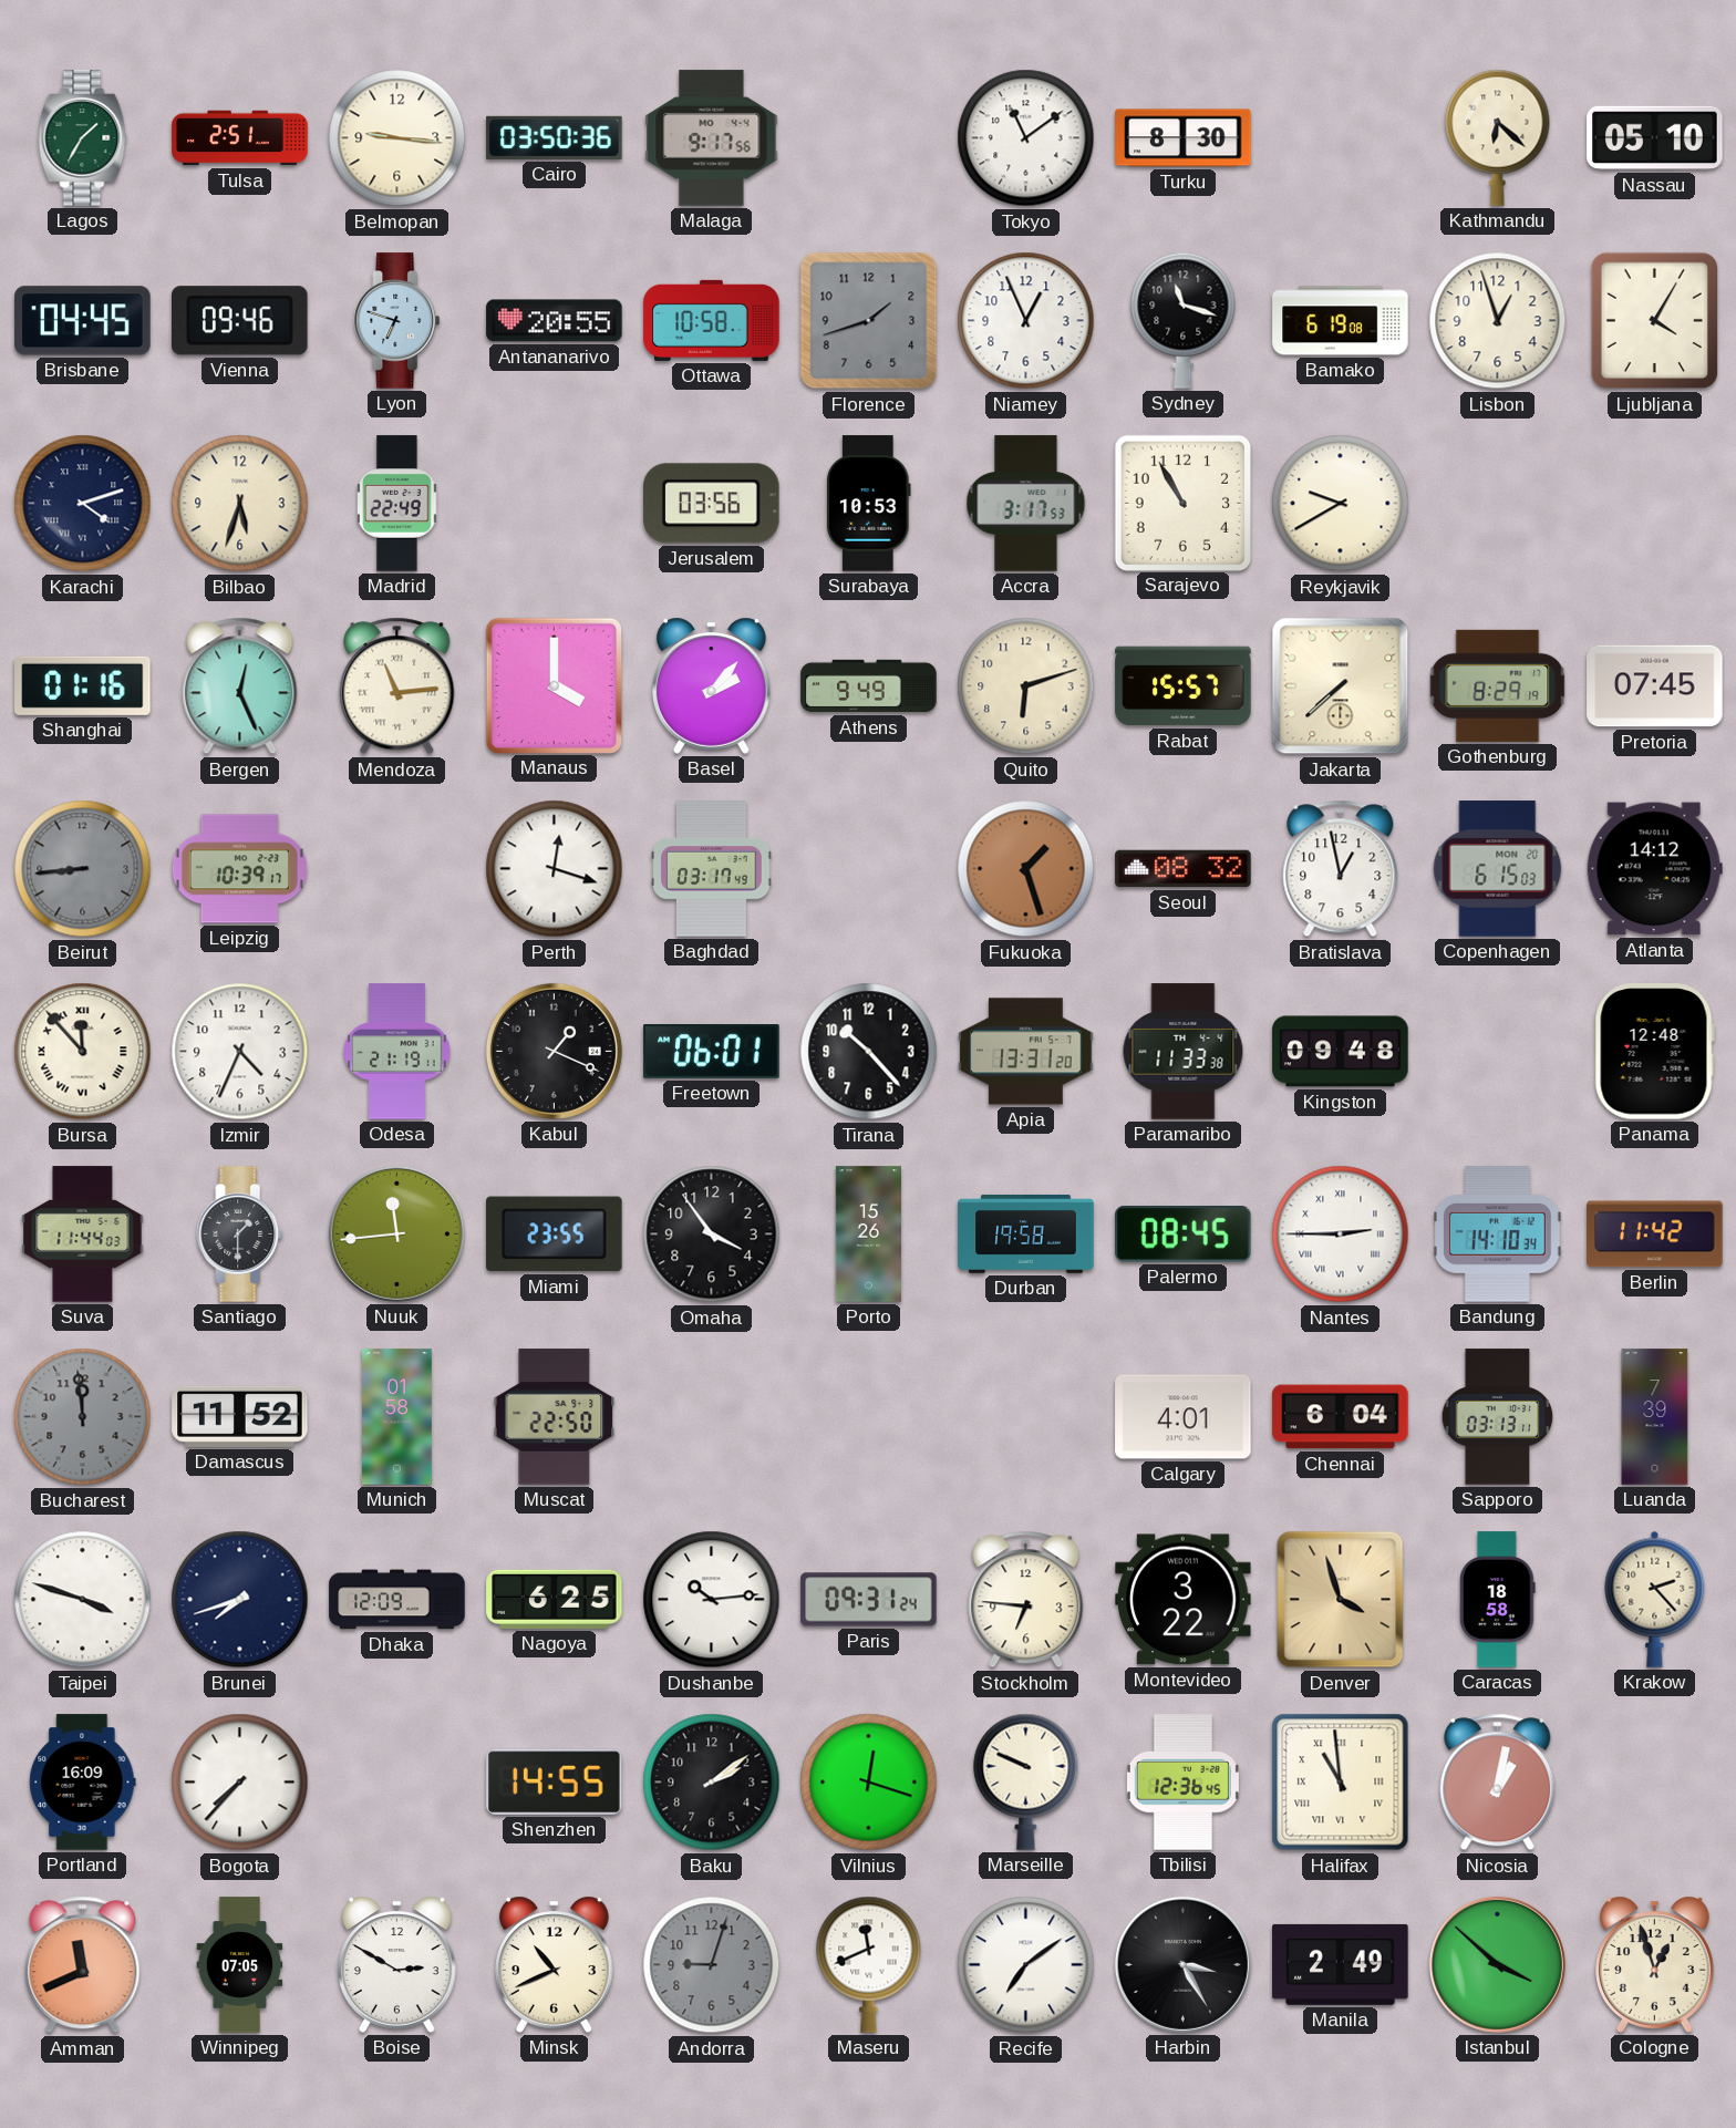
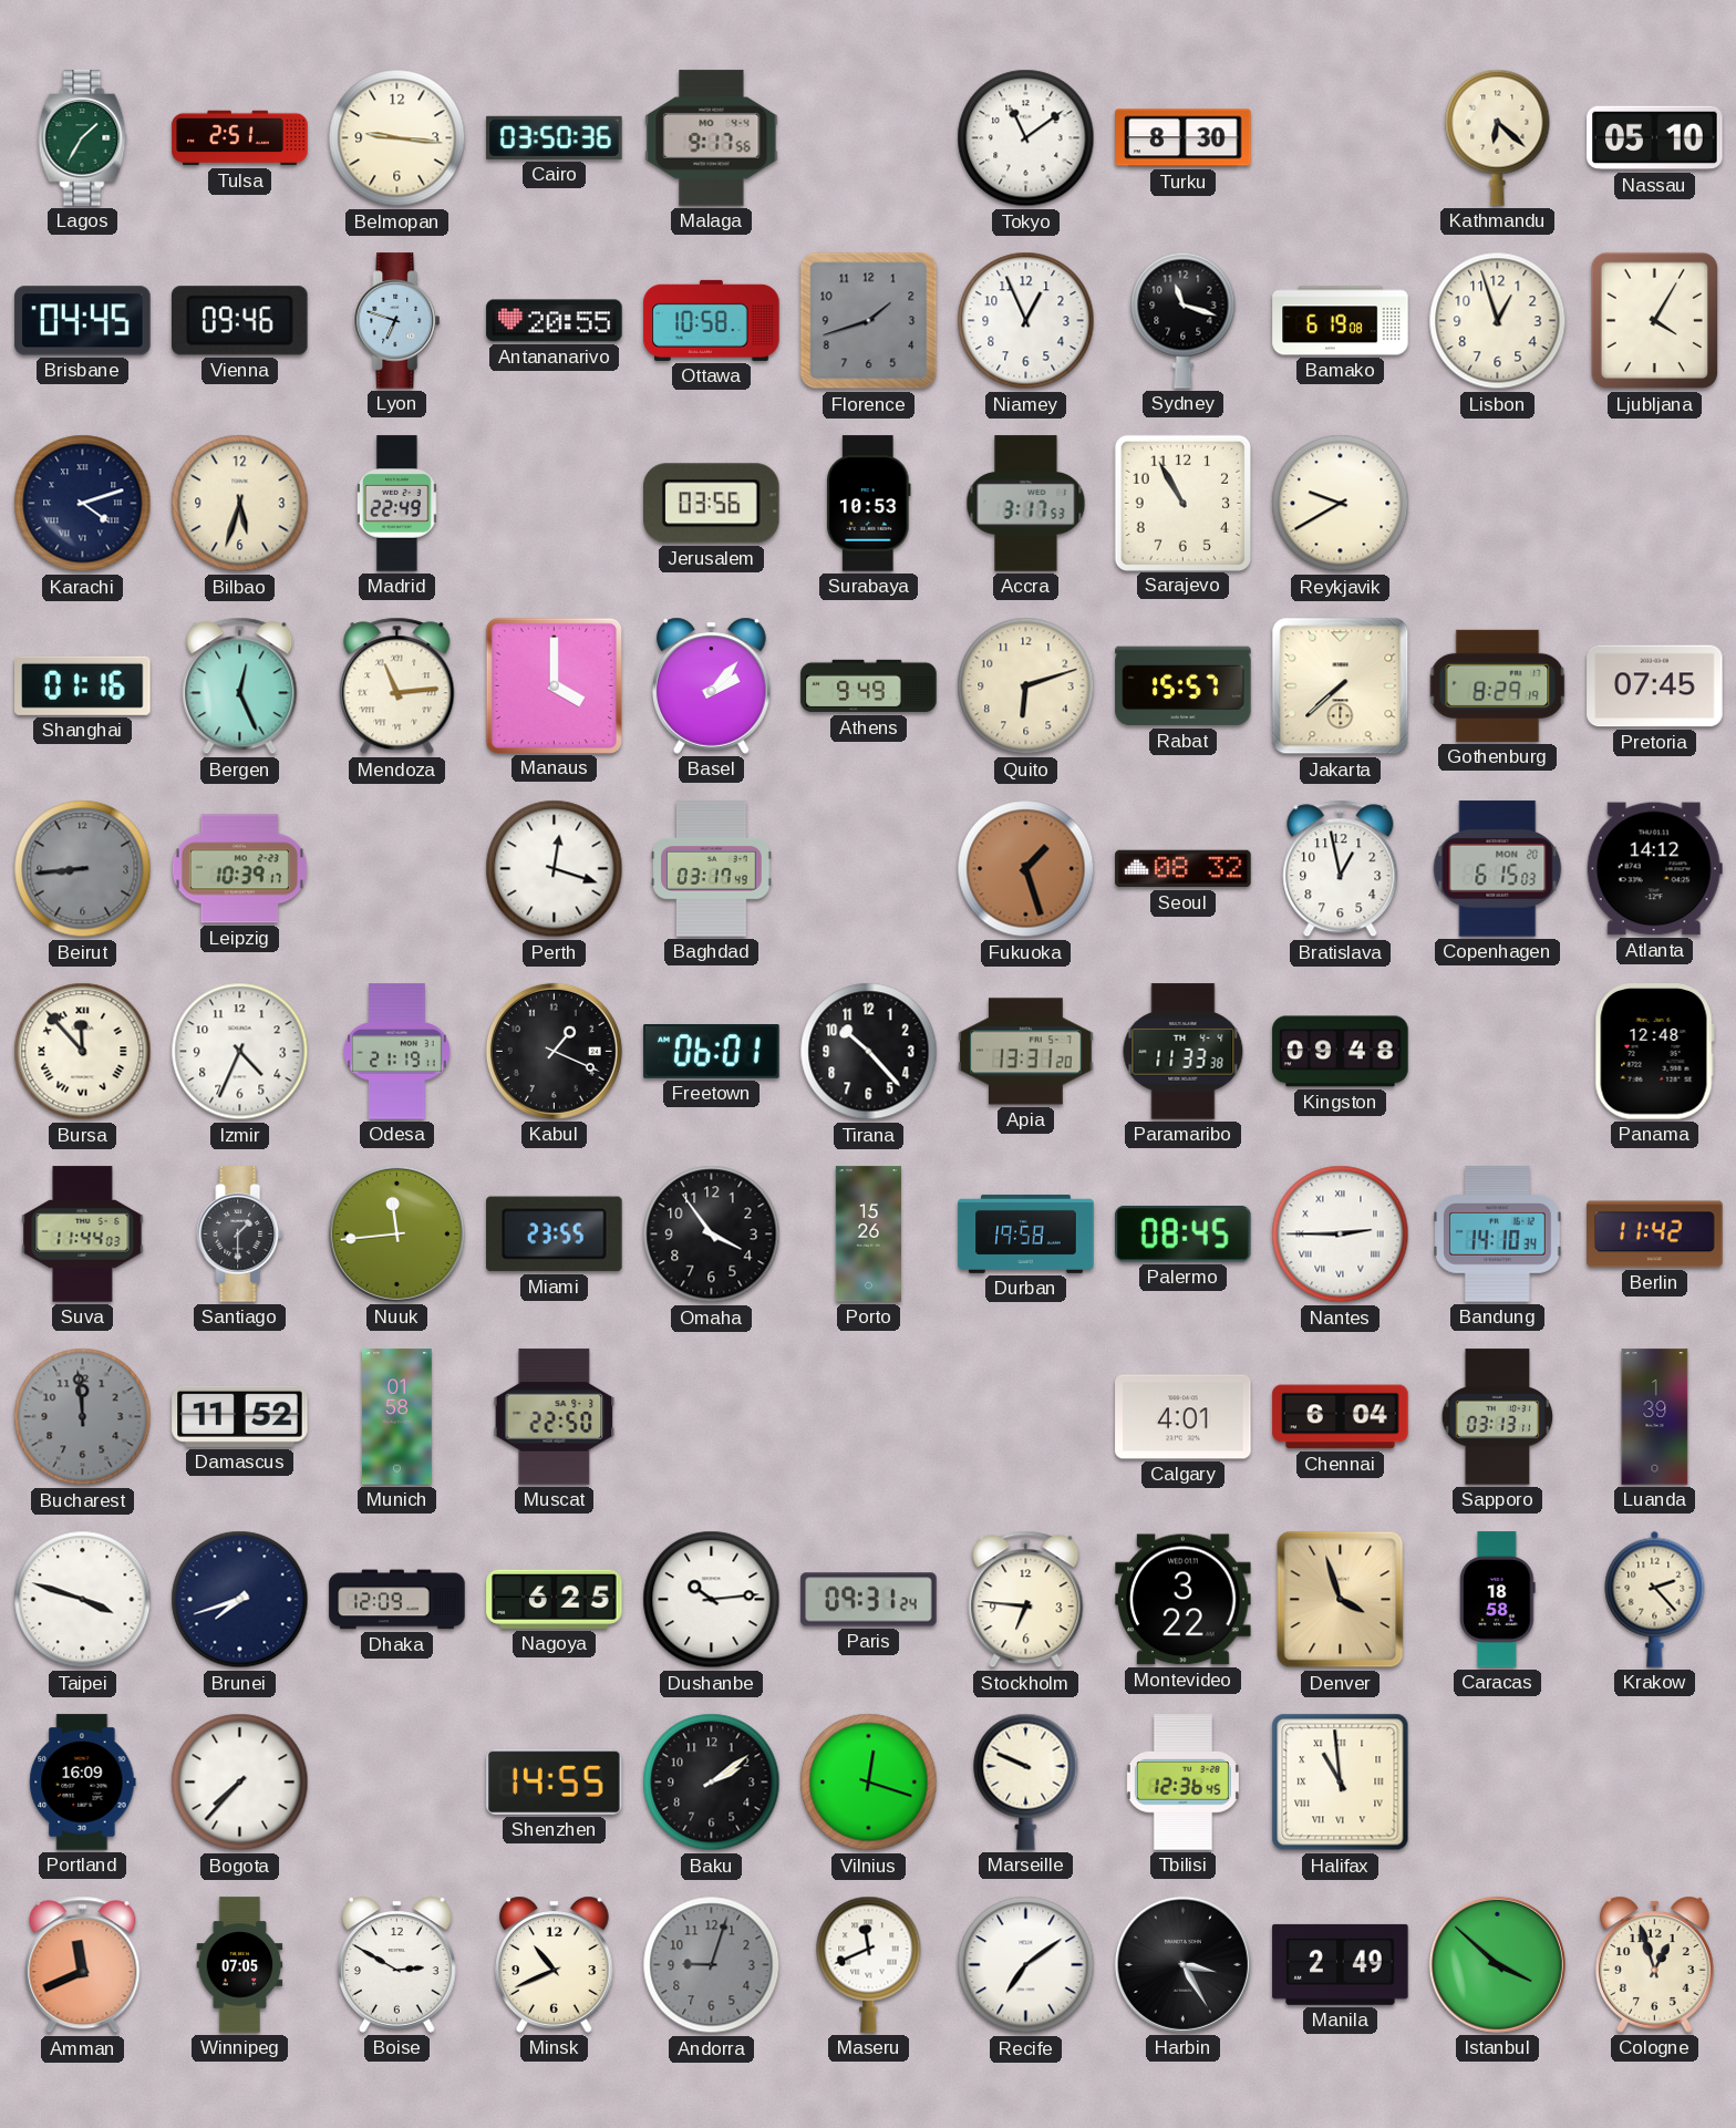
Luanda: 7:39 -> 1:39 (1655, 1417)
Nicosia: 1:02 -> none (1498, 1783)
